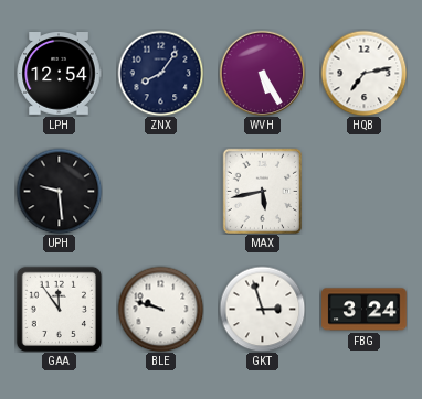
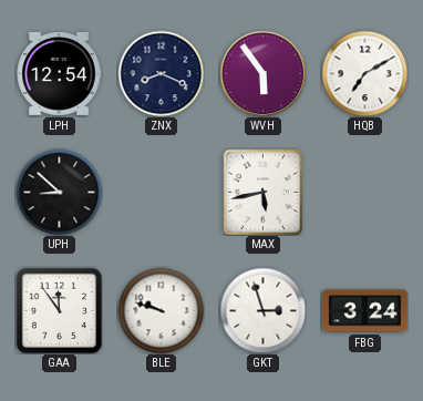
ZNX: 8:06 -> 8:19 (161, 73)
WVH: 5:25 -> 5:54 (262, 73)
HQB: 7:13 -> 7:10 (364, 73)
UPH: 9:29 -> 8:52 (59, 192)
